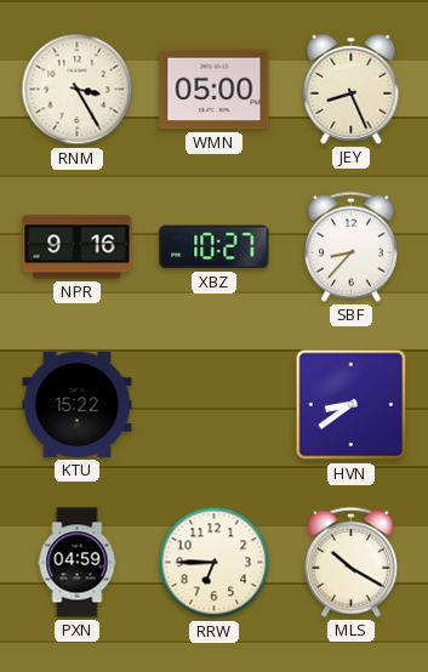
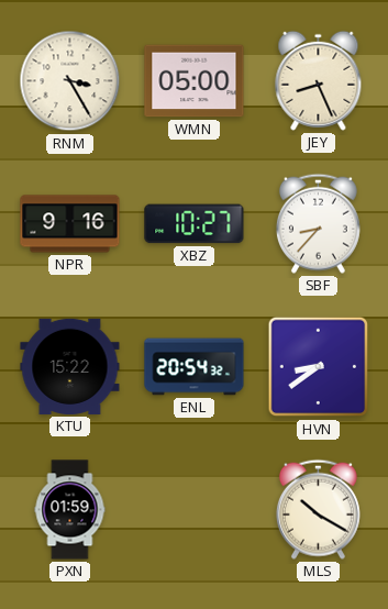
ENL: none -> 20:54 (195, 367)
PXN: 04:59 -> 01:59 (70, 510)
RRW: 6:45 -> none (215, 563)
